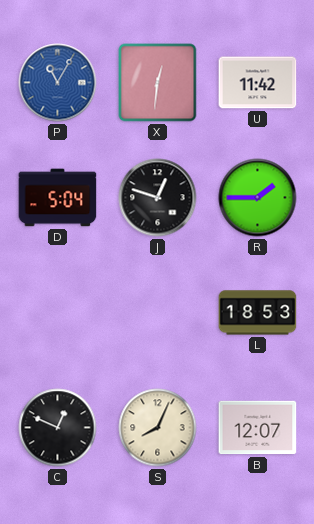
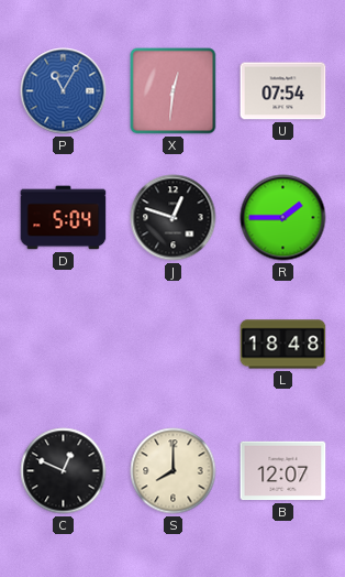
U: 11:42 -> 07:54 (283, 91)
L: 18:53 -> 18:48 (283, 345)
S: 8:04 -> 8:00 (174, 471)
